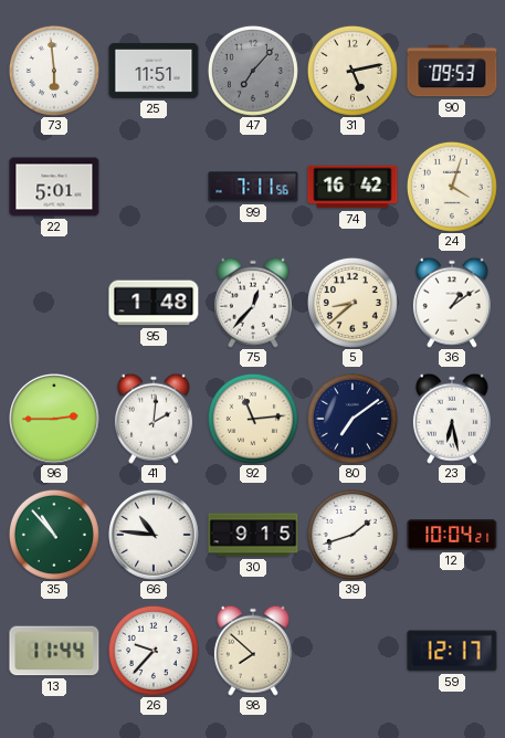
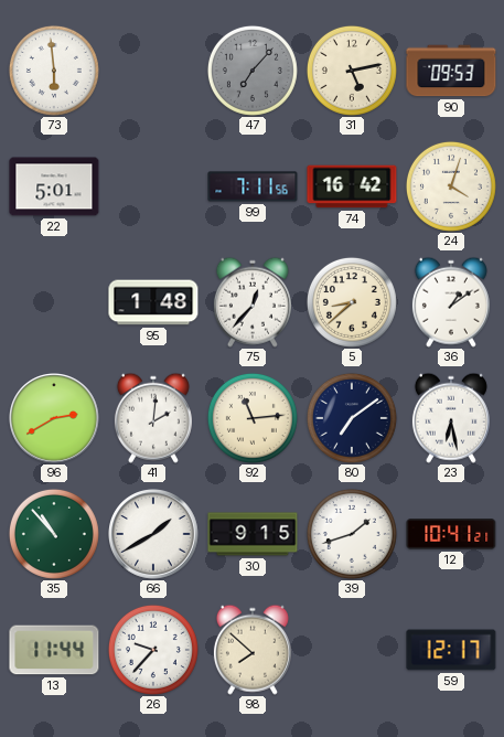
25: 11:51 -> none (154, 71)
96: 2:45 -> 2:40 (55, 419)
66: 10:46 -> 1:40 (154, 535)
12: 10:04 -> 10:41 (451, 534)
